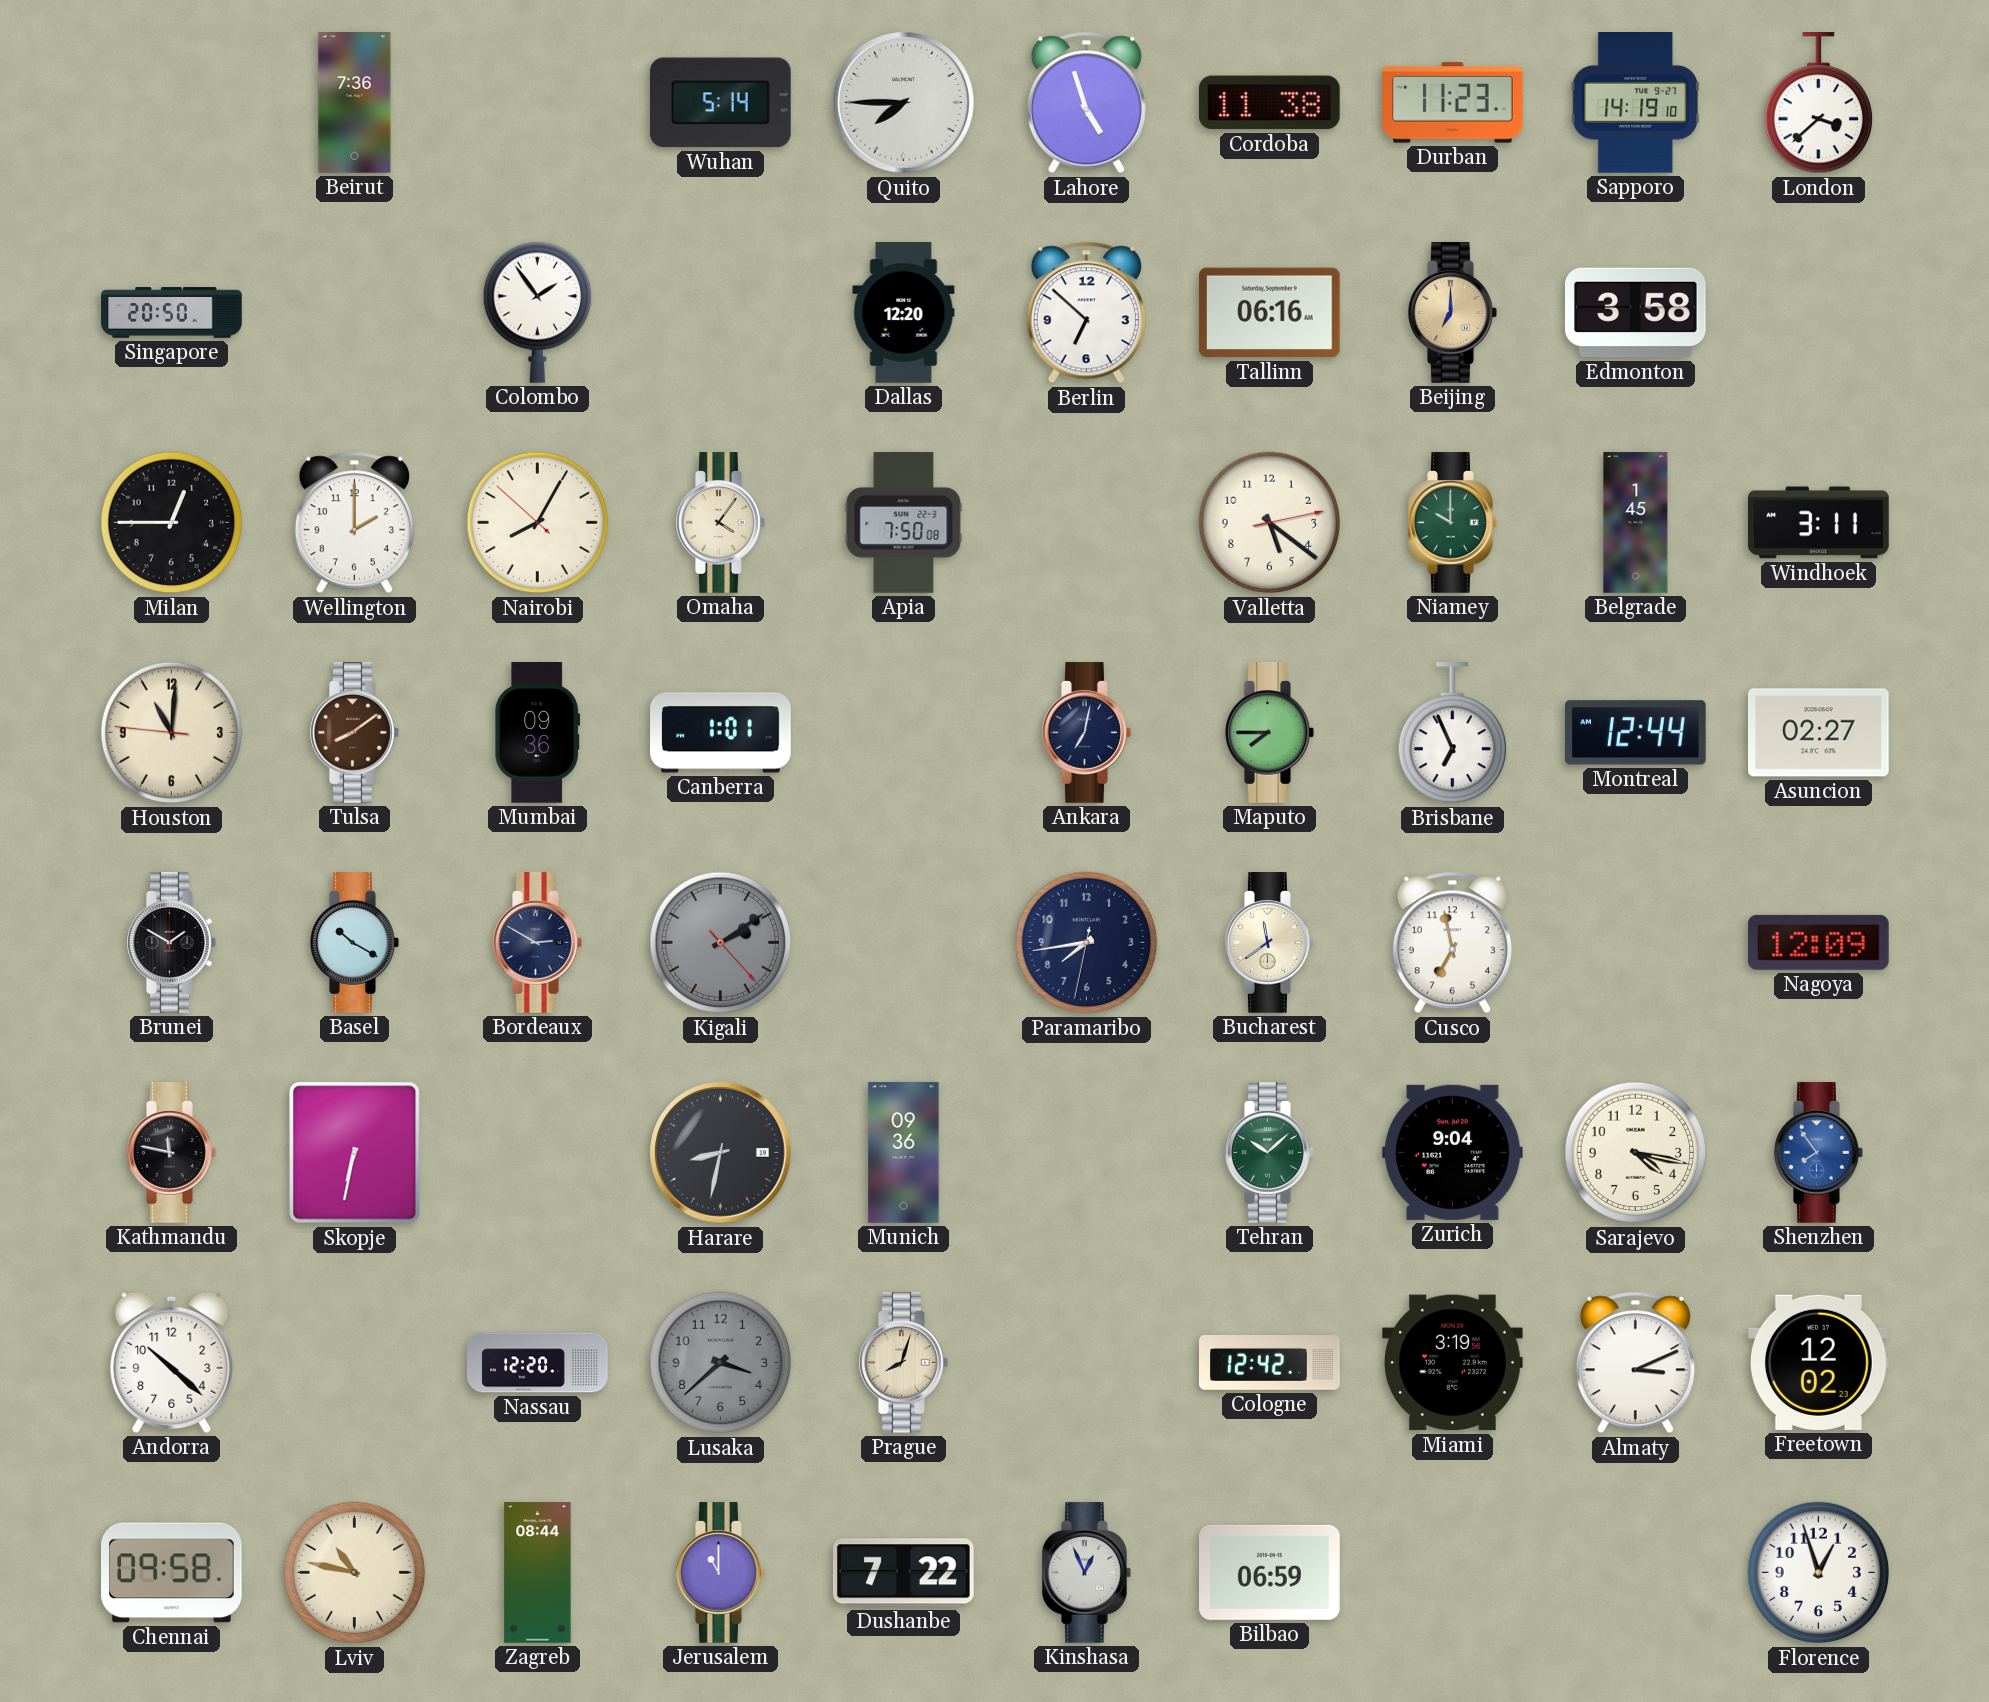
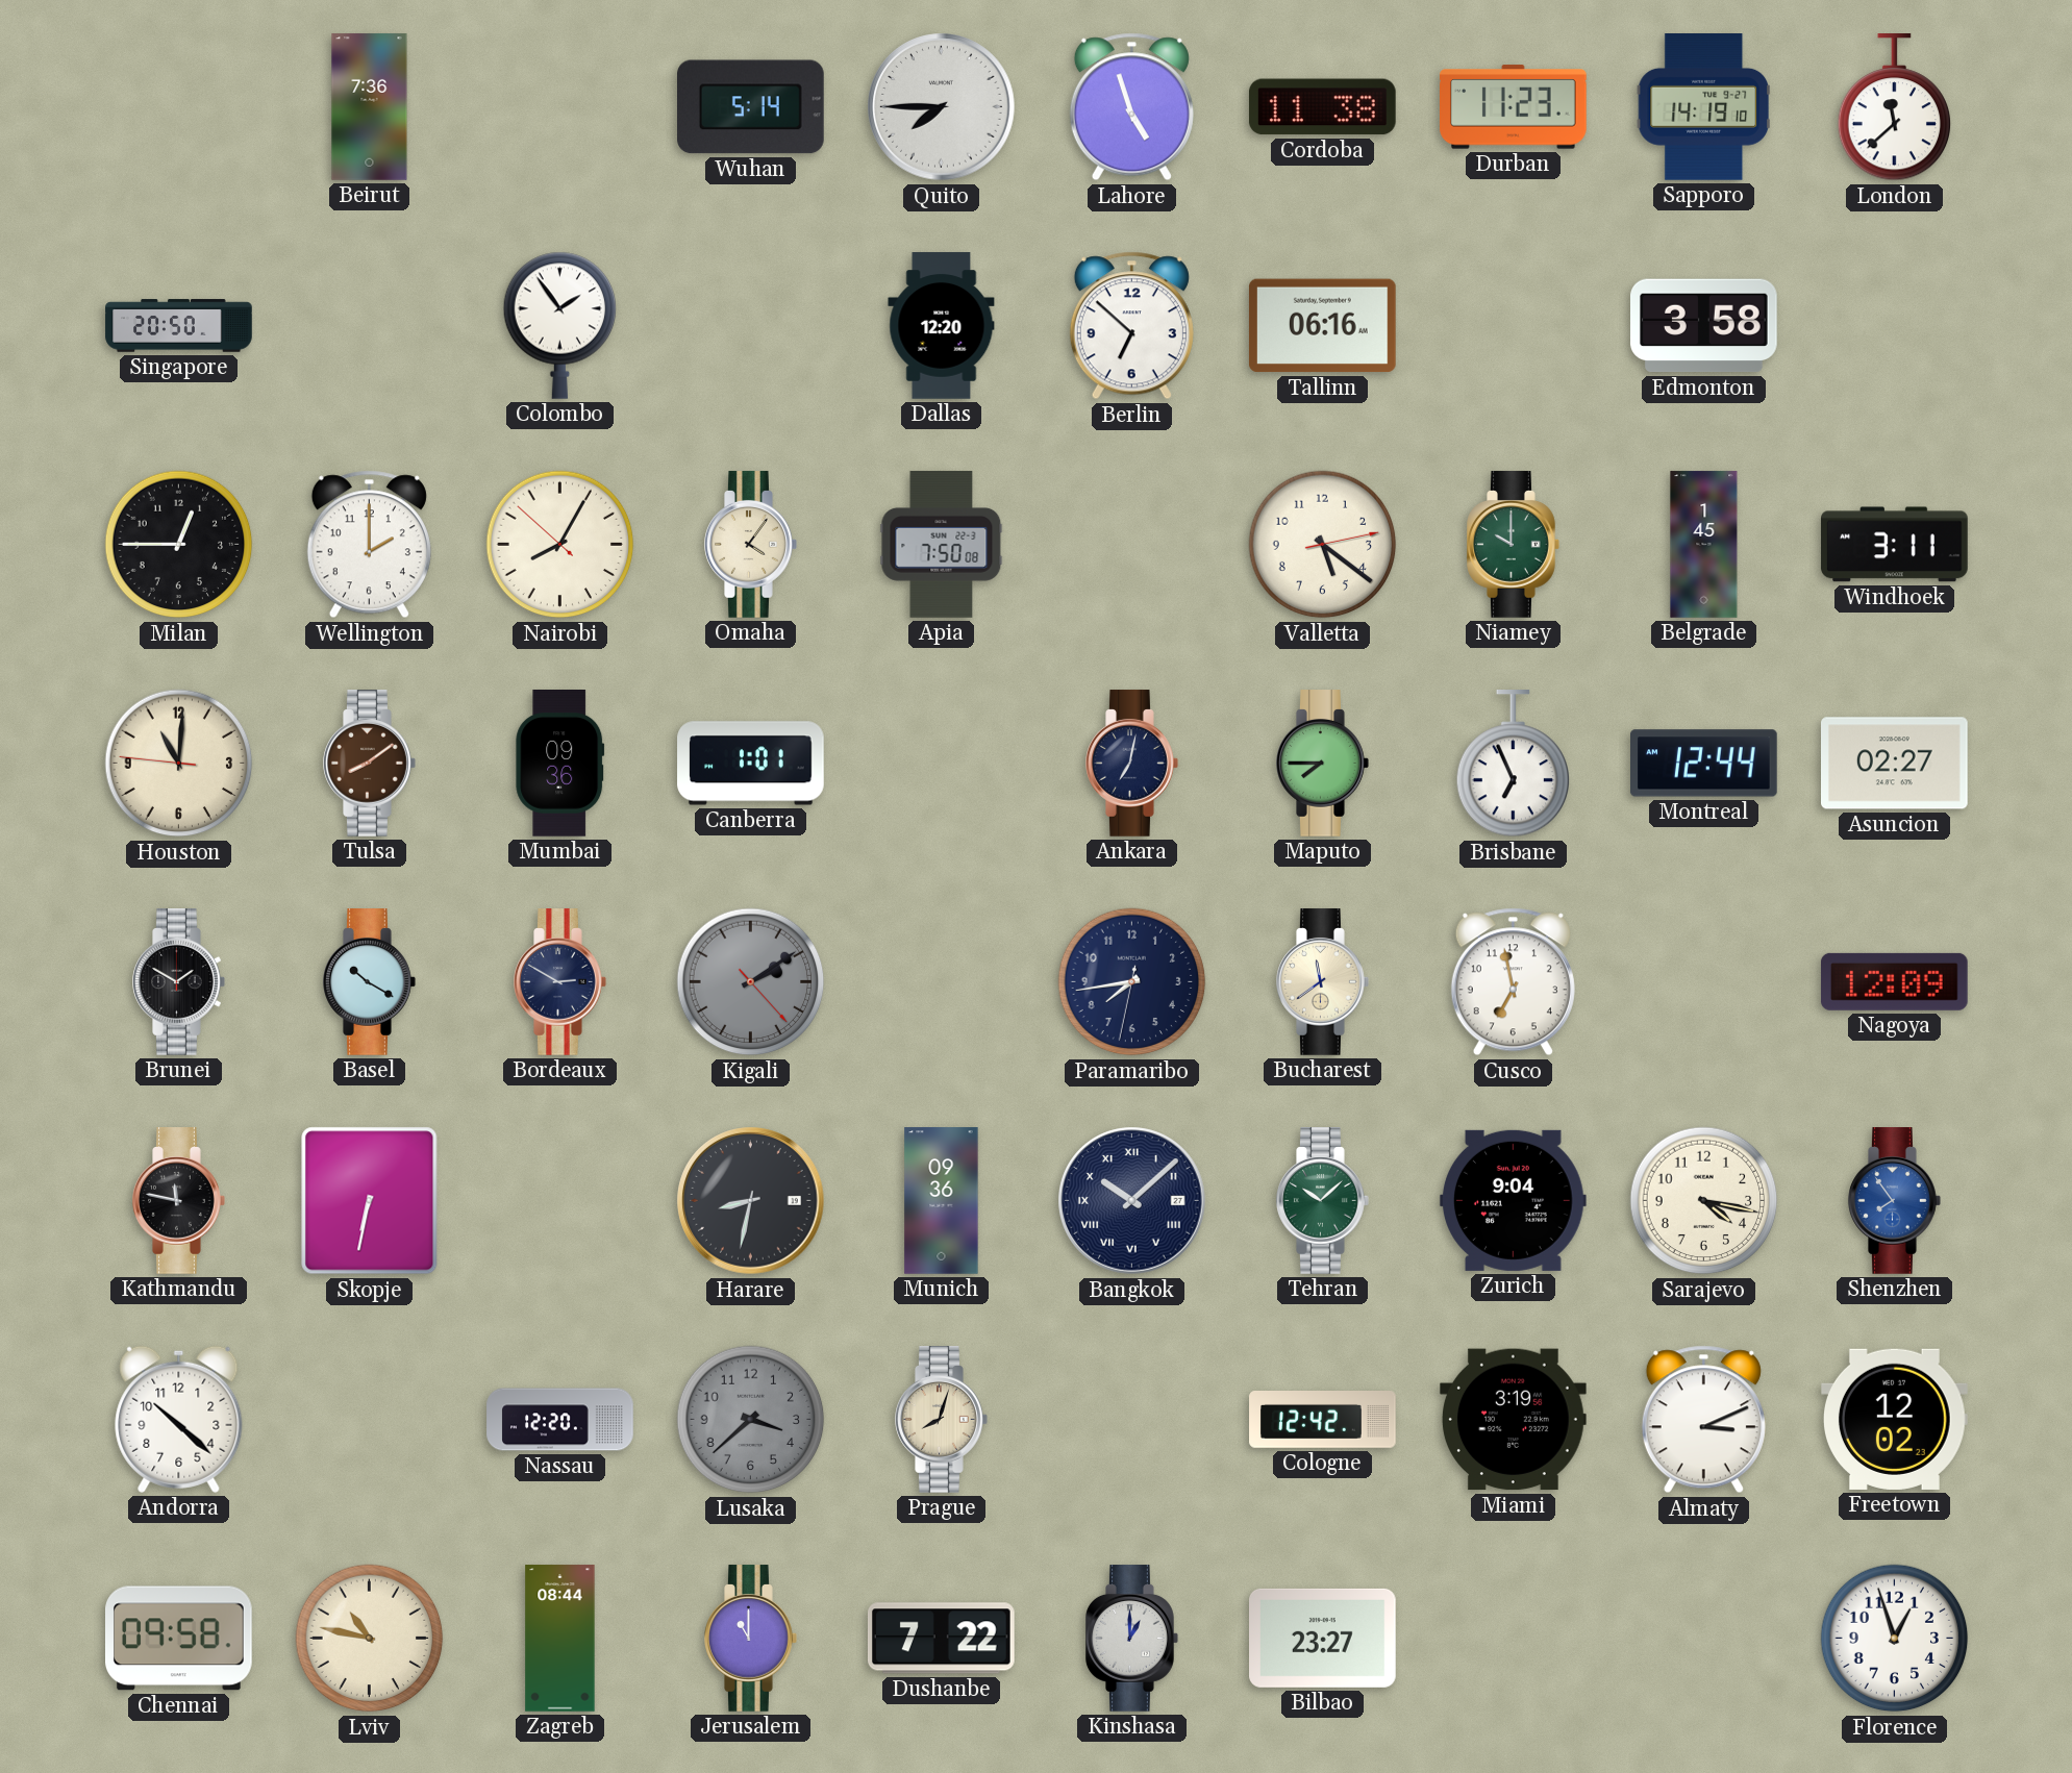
London: 3:38 -> 11:38 (1895, 108)
Beijing: 7:00 -> none (1453, 313)
Bangkok: none -> 10:08 (1132, 1201)
Kinshasa: 12:56 -> 1:00 (1132, 1639)
Bilbao: 06:59 -> 23:27 (1323, 1638)
